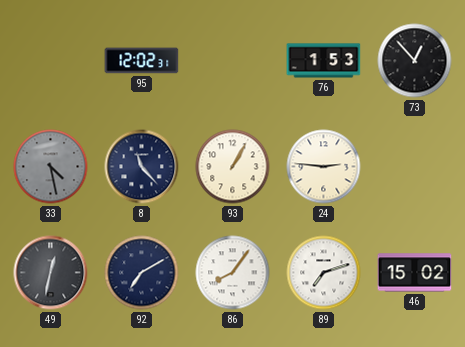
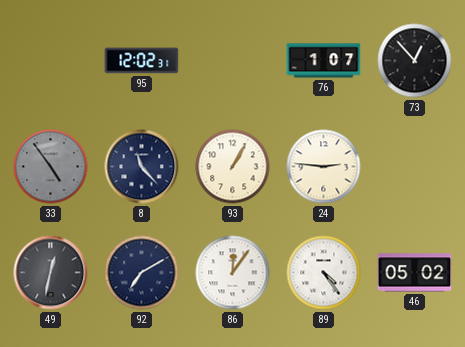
76: 1:53 -> 1:07 (324, 61)
33: 4:28 -> 4:54 (51, 167)
86: 8:06 -> 12:06 (233, 273)
89: 7:12 -> 4:24 (324, 273)
46: 15:02 -> 05:02 (415, 273)
